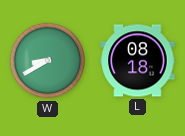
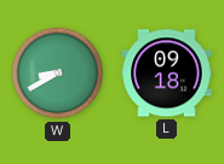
L: 08:18 -> 09:18 (167, 74)
